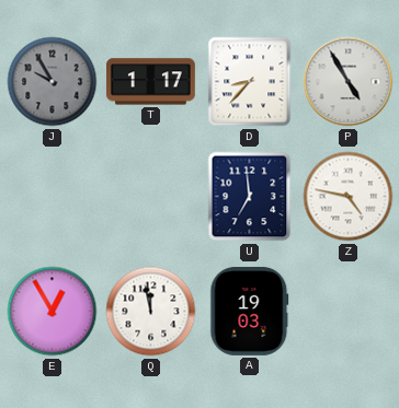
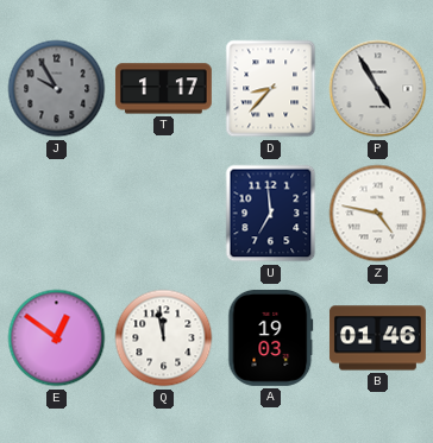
E: 12:55 -> 12:51 (57, 338)
B: none -> 01:46 (377, 338)
